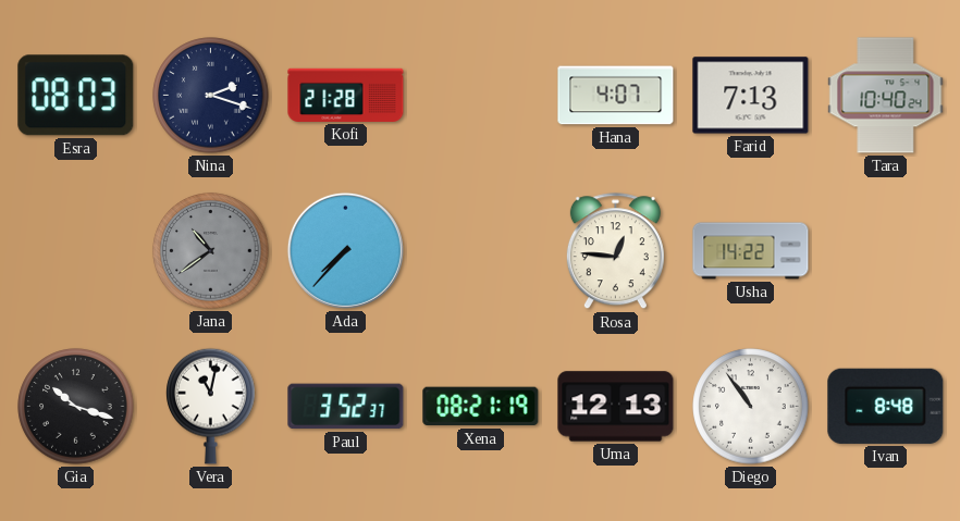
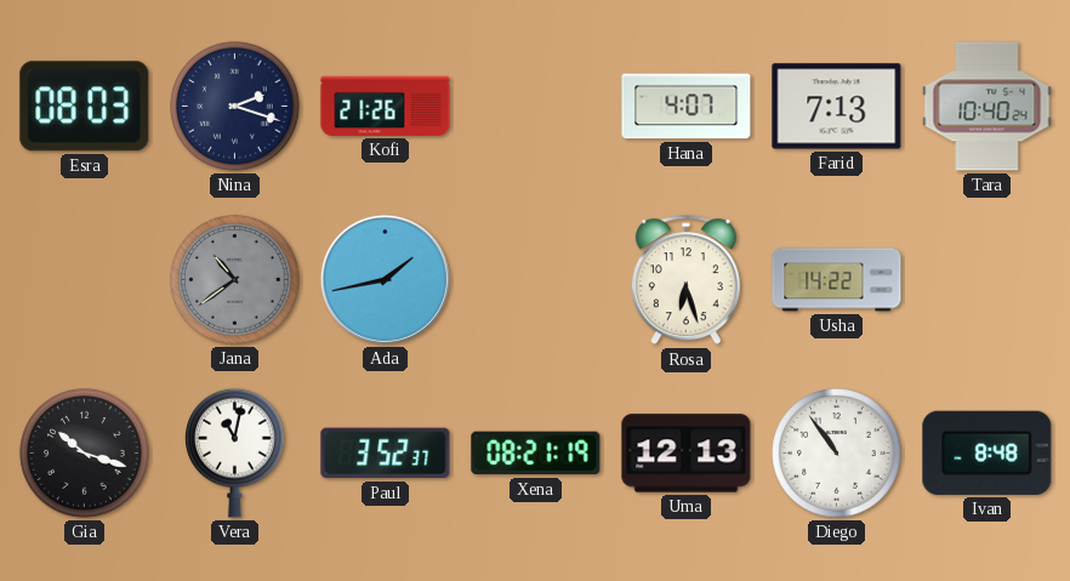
Kofi: 21:28 -> 21:26 (386, 106)
Ada: 7:37 -> 1:43 (385, 279)
Rosa: 12:46 -> 6:27 (685, 280)
